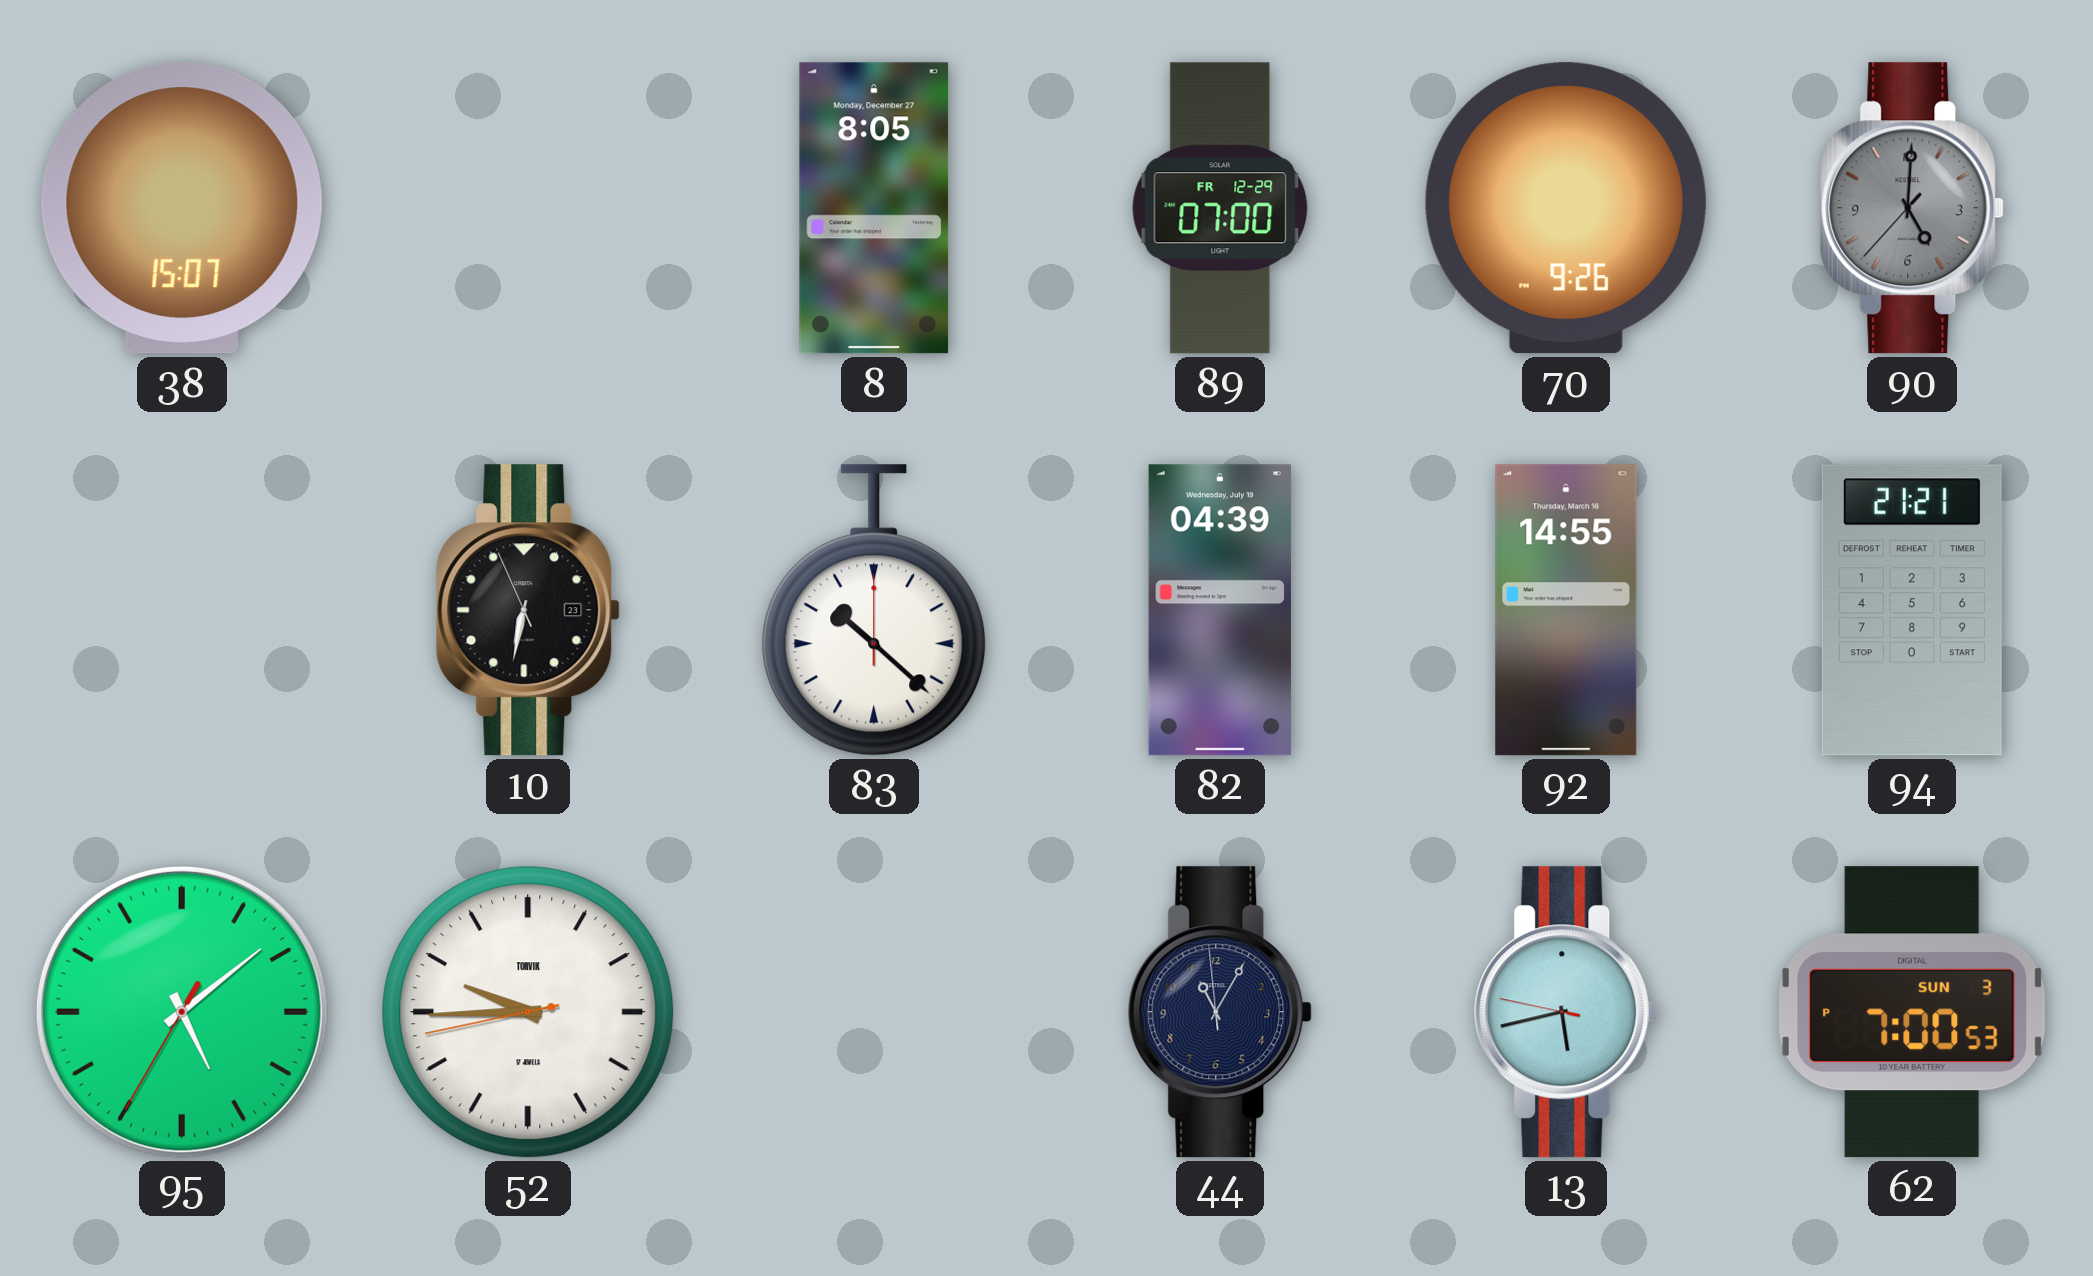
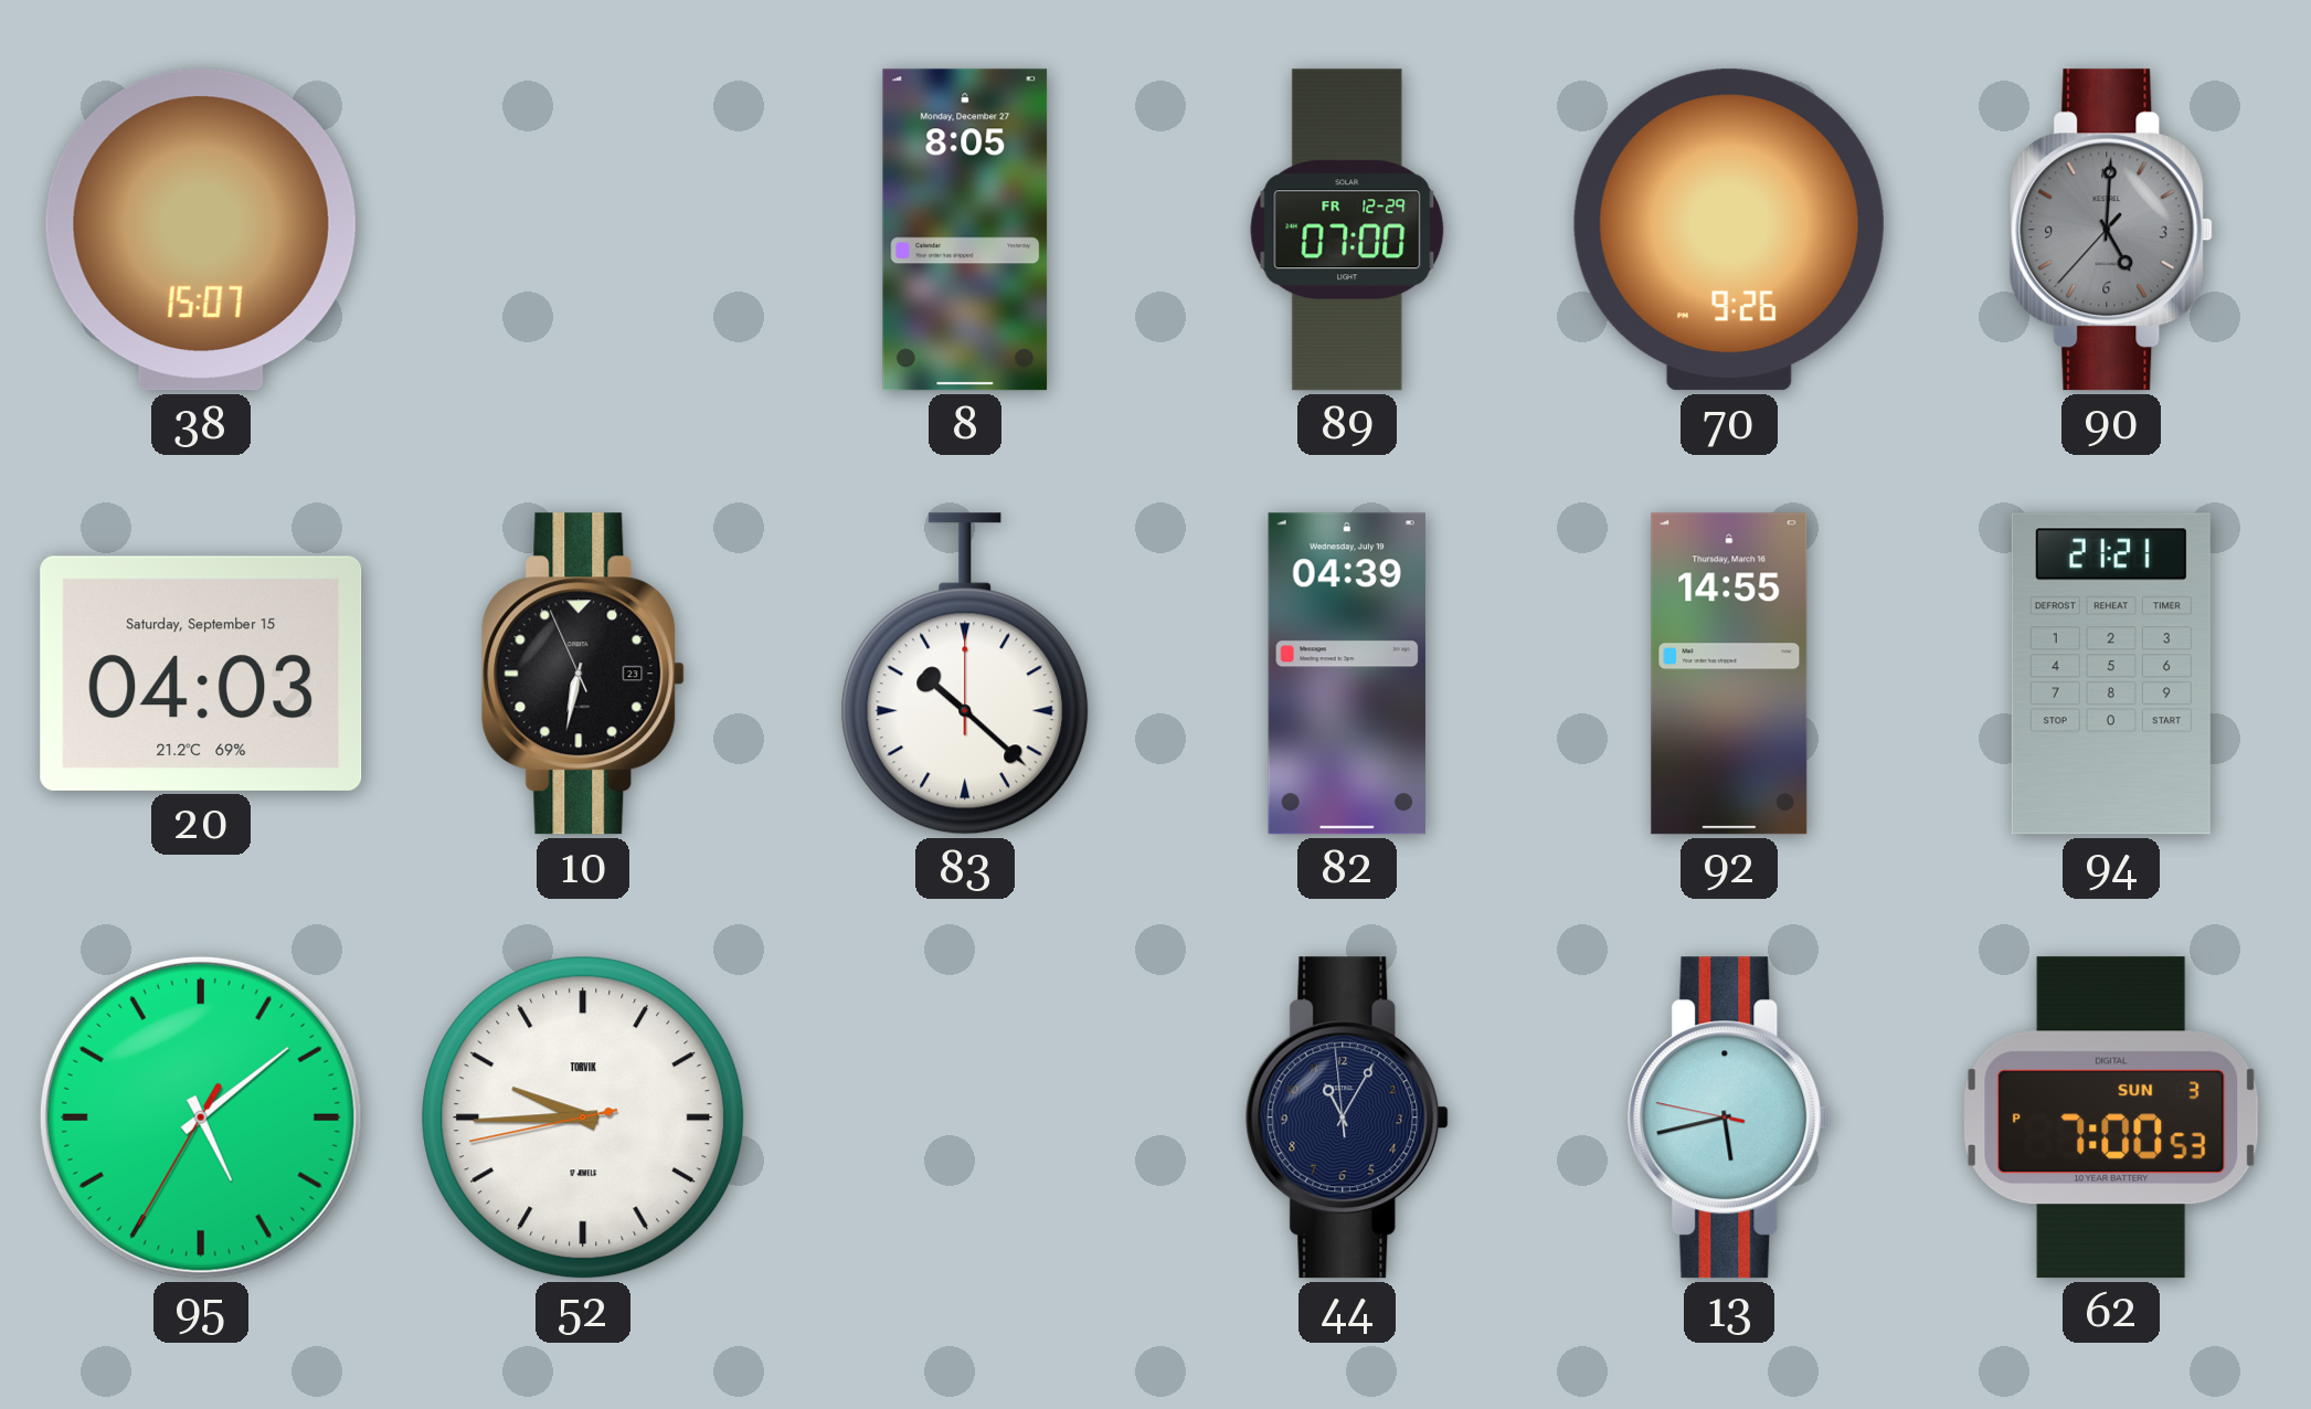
20: none -> 04:03 (201, 674)
